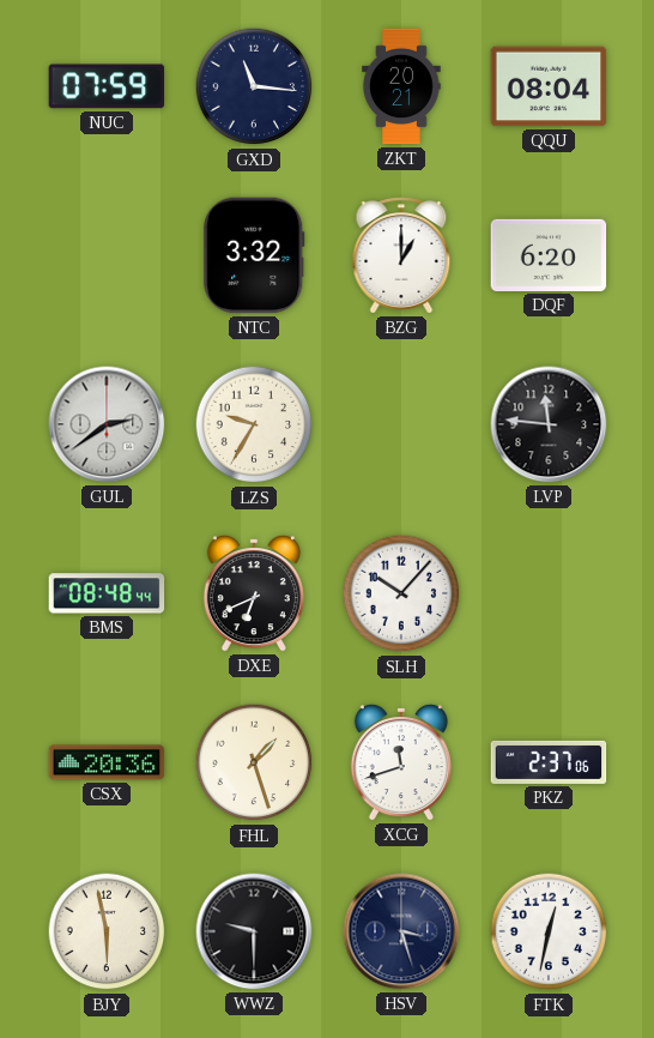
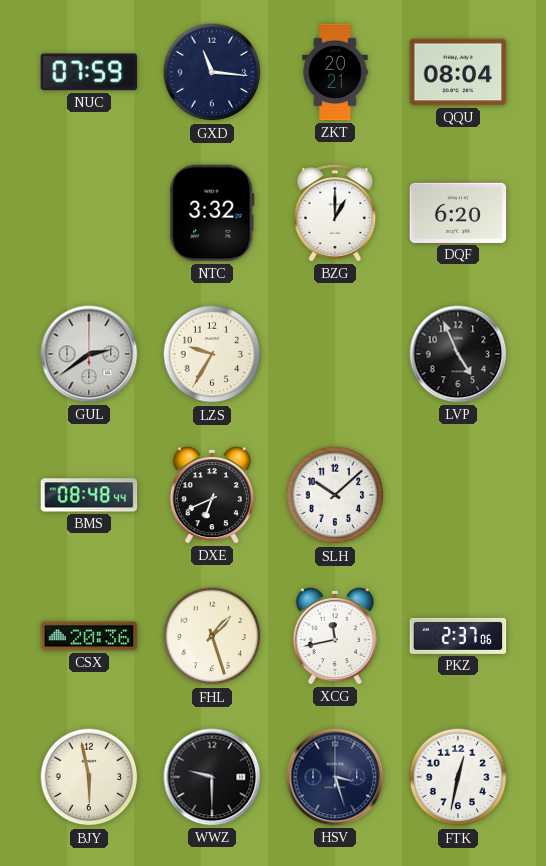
LVP: 11:46 -> 4:56 (458, 354)
SLH: 10:07 -> 10:08 (335, 495)
XCG: 11:42 -> 11:43 (335, 637)
